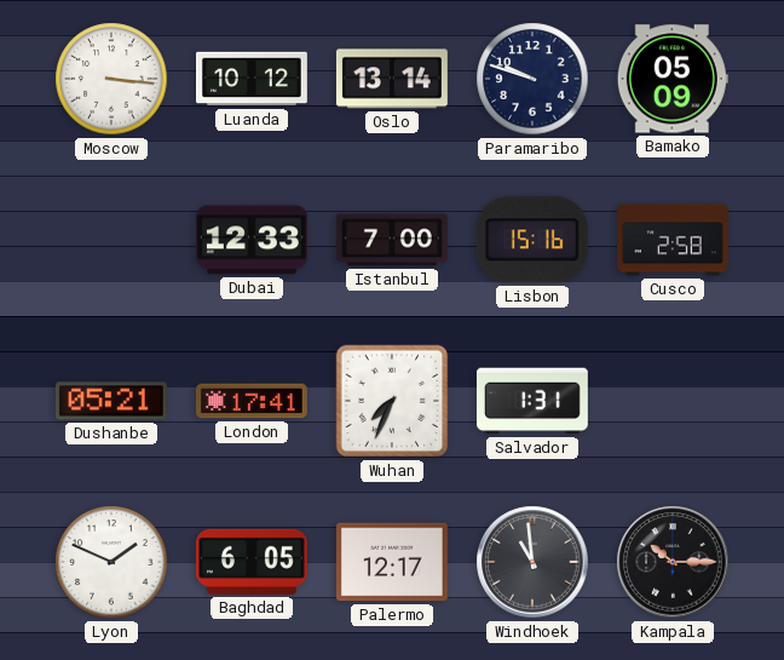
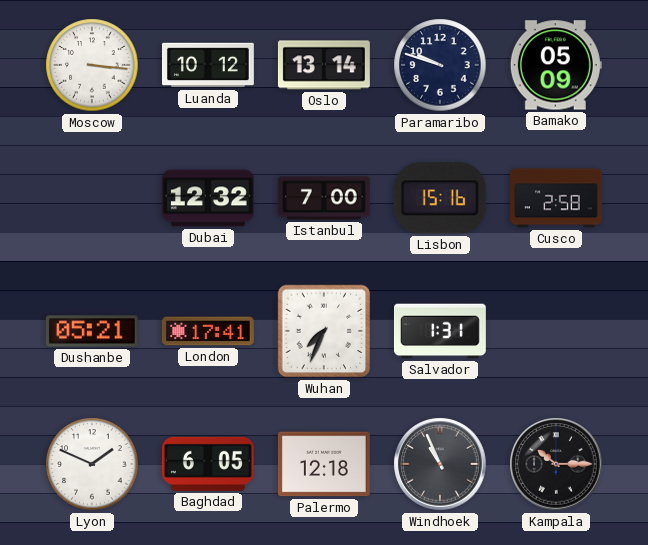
Dubai: 12:33 -> 12:32 (208, 198)
Palermo: 12:17 -> 12:18 (324, 464)
Windhoek: 10:59 -> 10:56 (440, 464)
